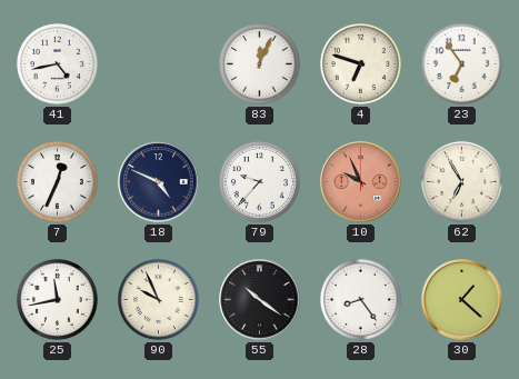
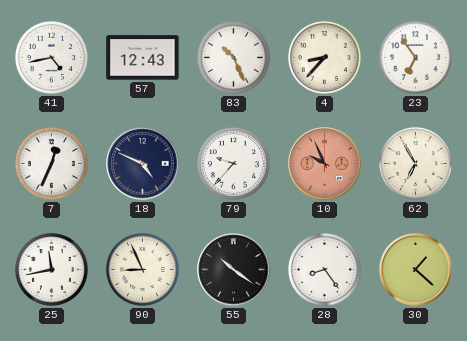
57: none -> 12:43 (143, 58)
83: 12:04 -> 10:26 (233, 57)
4: 6:48 -> 8:37 (324, 57)
90: 9:56 -> 8:56 (142, 269)
